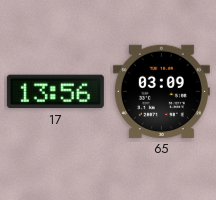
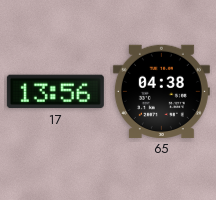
65: 03:09 -> 04:38 (161, 91)
